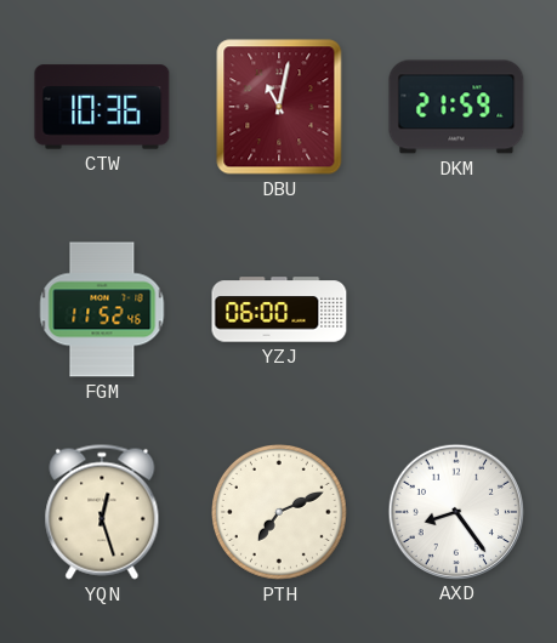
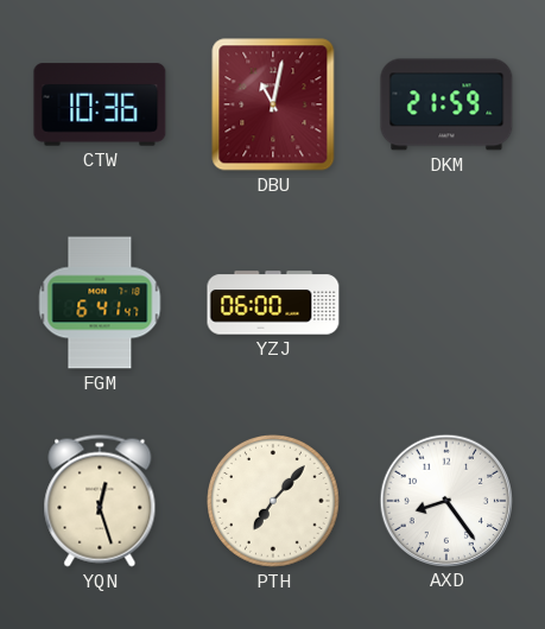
FGM: 11:52 -> 6:41 (100, 303)
PTH: 7:11 -> 7:07 (274, 502)
